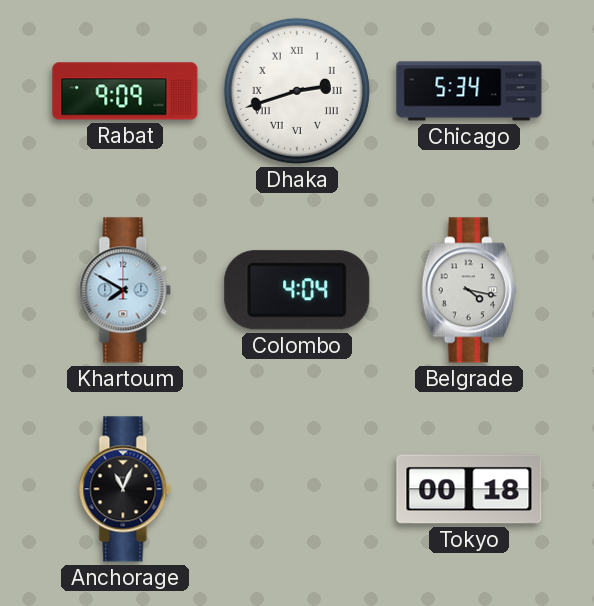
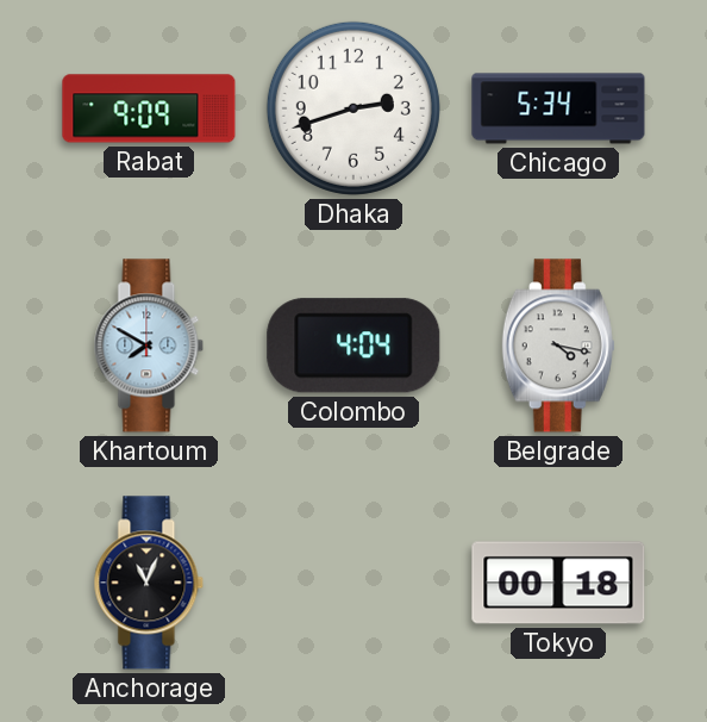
Dhaka numerals: Roman -> Arabic (353, 108)
